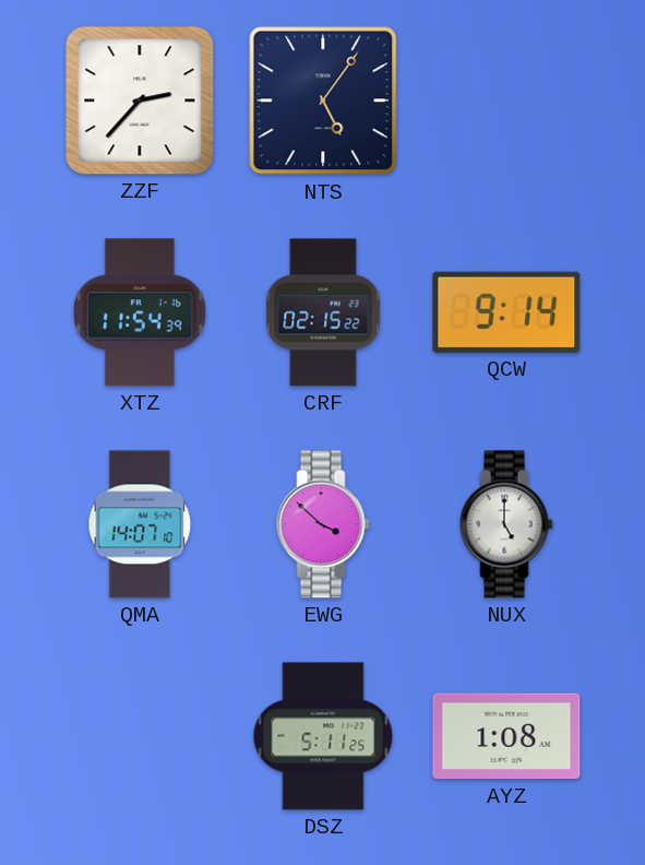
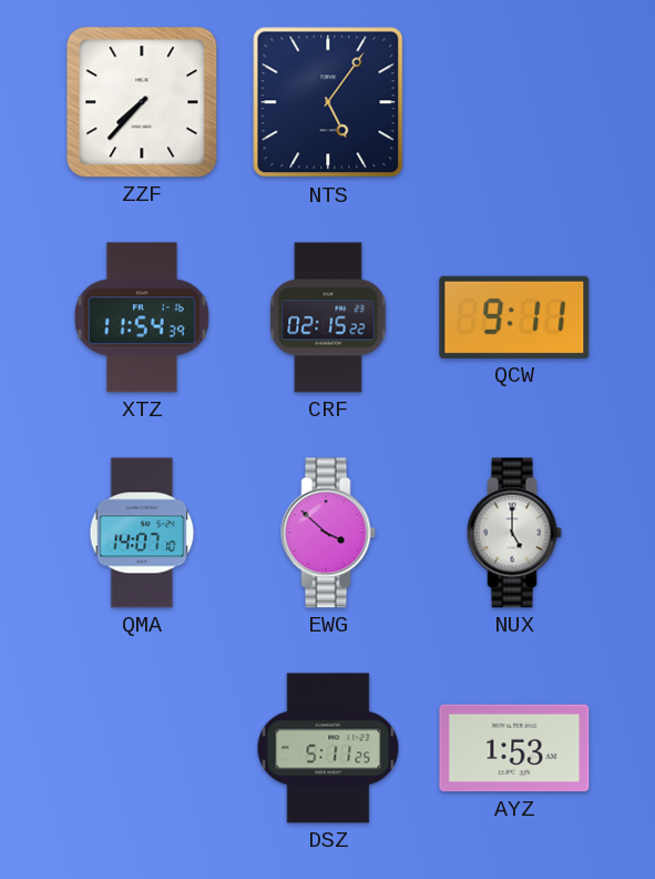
ZZF: 2:37 -> 7:37 (142, 102)
QCW: 9:14 -> 9:11 (514, 317)
AYZ: 1:08 -> 1:53 (514, 748)
